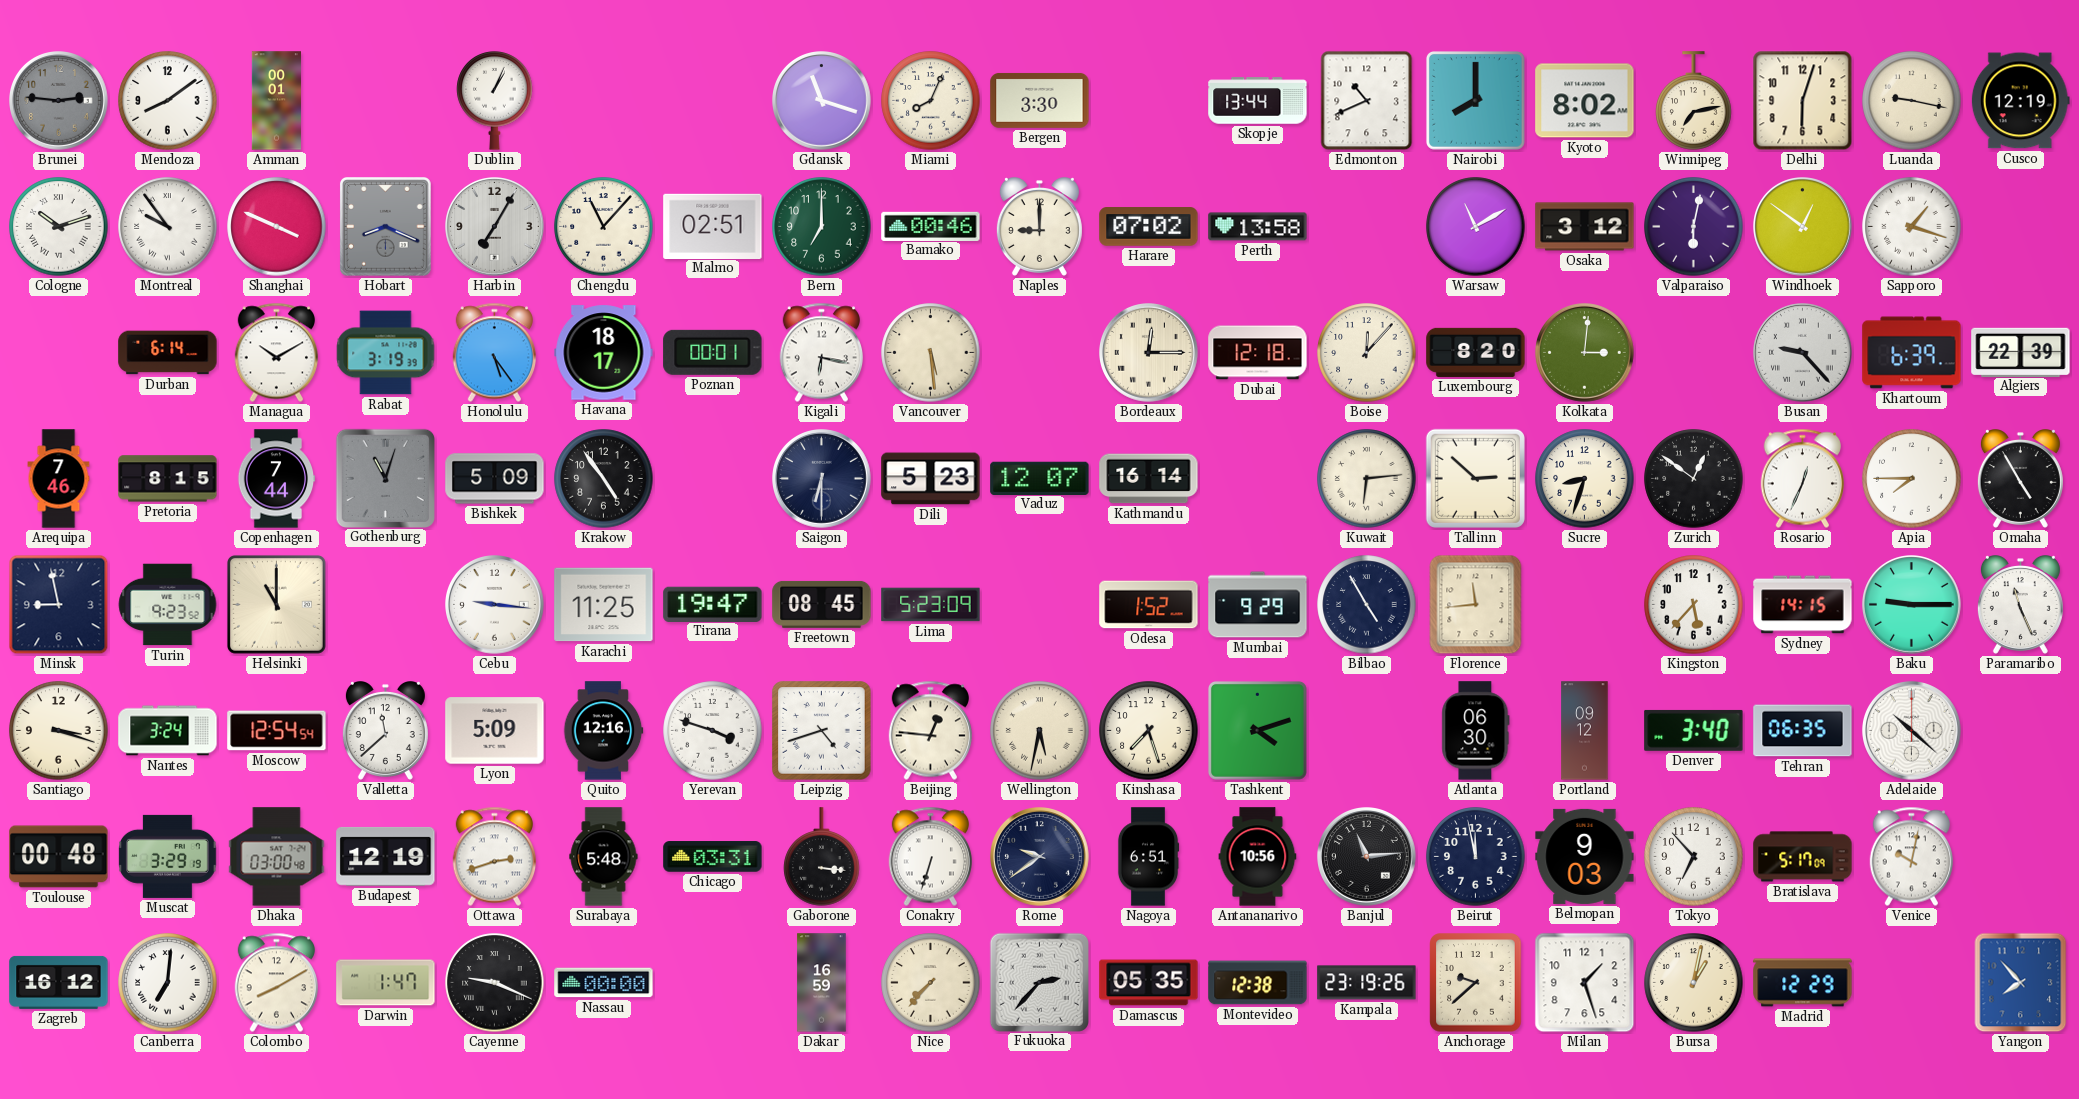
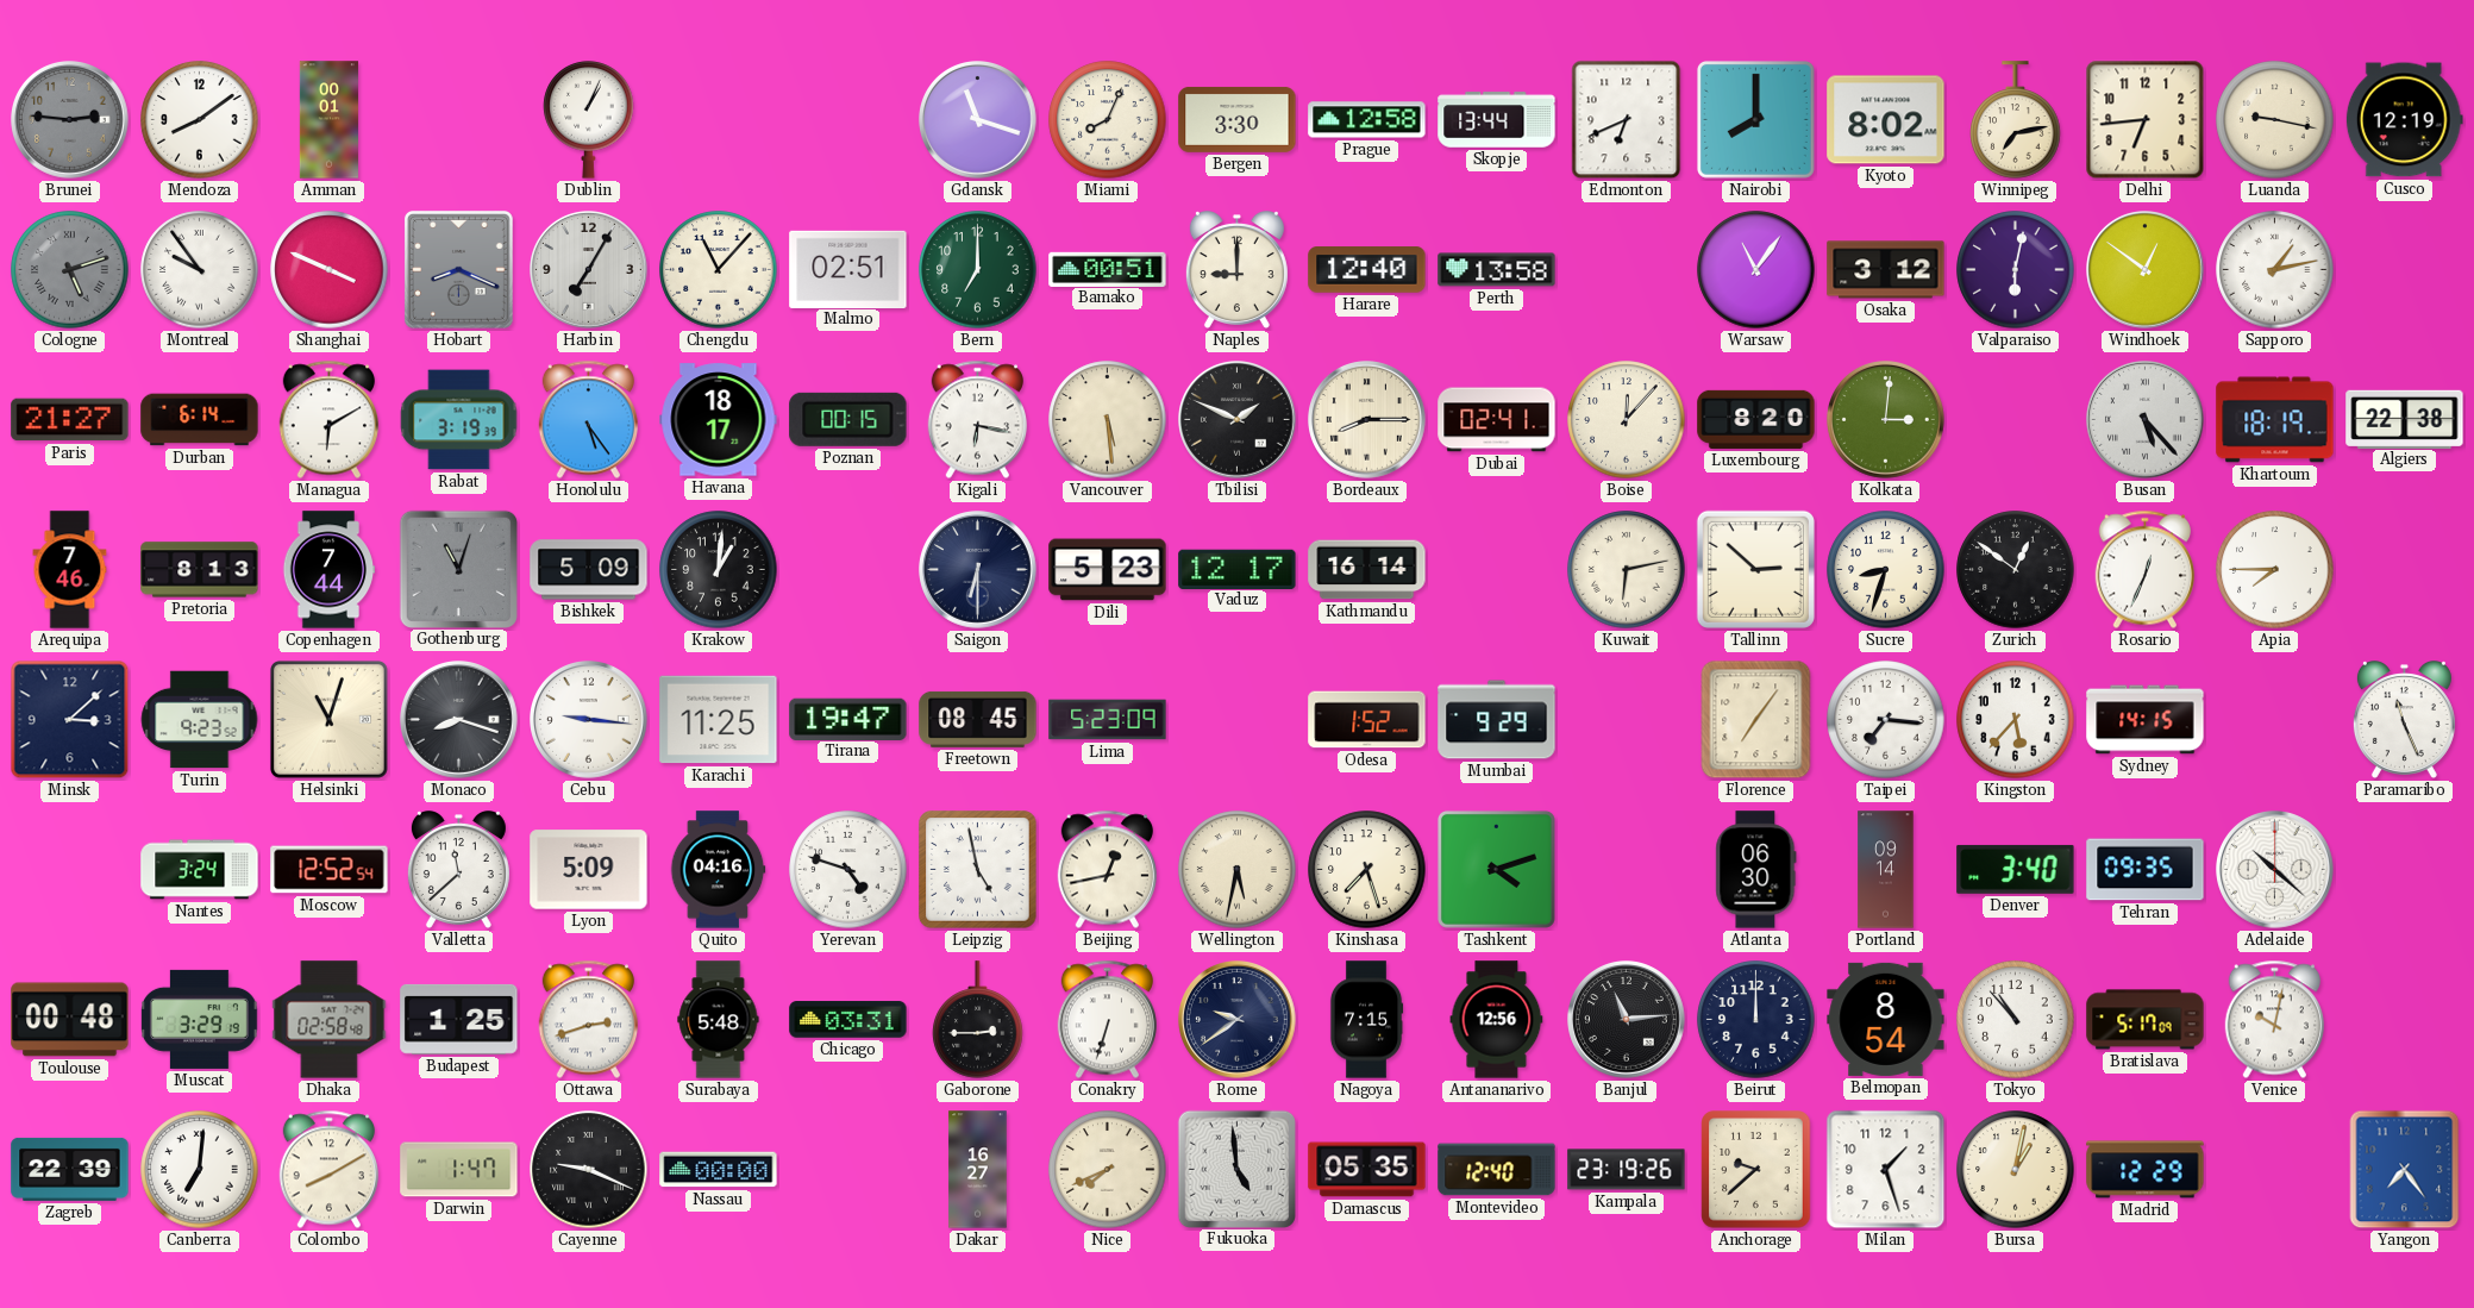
Prague: none -> 12:58 (1367, 120)
Edmonton: 10:41 -> 6:41 (1627, 120)
Delhi: 6:03 -> 6:44 (2146, 120)
Cologne: 10:12 -> 5:12 (70, 270)
Cologne dial: white -> grey (70, 270)
Bamako: 00:46 -> 00:51 (1108, 269)
Harare: 07:02 -> 12:40 (1367, 270)
Warsaw: 11:10 -> 11:06 (1756, 270)
Sapporo: 1:18 -> 1:13 (2275, 270)
Paris: none -> 21:27 (70, 420)
Managua: 10:10 -> 6:10 (328, 420)
Poznan: 00:01 -> 00:15 (848, 419)
Tbilisi: none -> 1:49 (1238, 420)
Bordeaux: 12:15 -> 8:15 (1367, 420)
Dubai: 12:18 -> 02:41 (1497, 420)
Busan: 9:23 -> 5:23 (2146, 420)
Khartoum: 6:39 -> 18:19 (2275, 420)
Algiers: 22:39 -> 22:38 (2405, 419)
Pretoria: 8:15 -> 8:13 (200, 570)
Krakow: 4:54 -> 1:01 (719, 570)
Vaduz: 12:07 -> 12:17 (1238, 569)
Kuwait: 6:14 -> 6:13 (1627, 570)
Omaha: 4:55 -> none (2020, 479)
Minsk: 8:58 -> 3:08 (70, 720)
Helsinki: 11:00 -> 11:03 (328, 719)
Monaco: none -> 8:18 (459, 720)
Bilbao: 4:55 -> none (1367, 605)
Florence: 11:44 -> 7:06 (1756, 720)
Taipei: none -> 7:16 (1886, 720)
Baku: 9:15 -> none (1912, 605)
Santiago: 3:18 -> none (59, 731)
Moscow: 12:54 -> 12:52 (330, 870)
Quito: 12:16 -> 04:16 (718, 870)
Yerevan: 3:48 -> 4:48 (848, 870)
Leipzig: 4:42 -> 4:58 (978, 870)
Beijing: 12:46 -> 12:43 (1107, 870)
Portland: 09:12 -> 09:14 (1886, 870)
Tehran: 06:35 -> 09:35 (2146, 870)
Dhaka: 03:00 -> 02:58 (330, 1020)
Budapest: 12:19 -> 1:25 (459, 1019)
Gaborone: 3:16 -> 2:45 (978, 1020)
Nagoya: 6:51 -> 7:15 (1366, 1020)
Antananarivo: 10:56 -> 12:56 (1497, 1020)
Beirut: 11:58 -> 12:00 (1756, 1020)
Belmopan: 9:03 -> 8:54 (1886, 1019)
Tokyo: 6:53 -> 10:53 (2016, 1020)
Zagreb: 16:12 -> 22:39 (70, 1169)
Dakar: 16:59 -> 16:27 (978, 1170)
Nice: 7:37 -> 7:41 (1108, 1170)
Fukuoka: 2:37 -> 4:59 (1236, 1169)
Montevideo: 12:38 -> 12:40 (1497, 1170)
Yangon: 7:53 -> 7:24 (2405, 1170)
